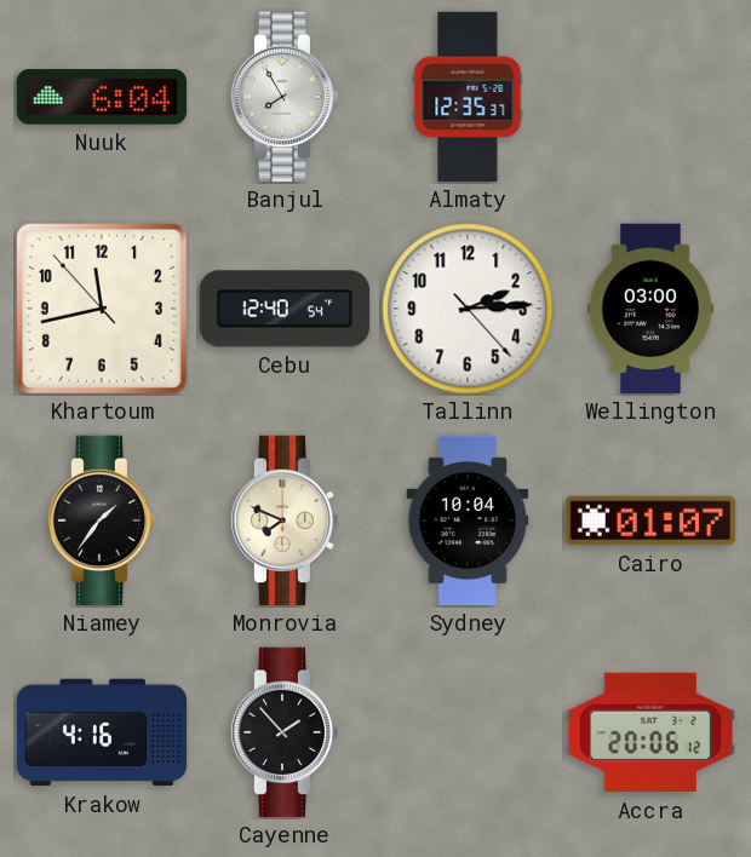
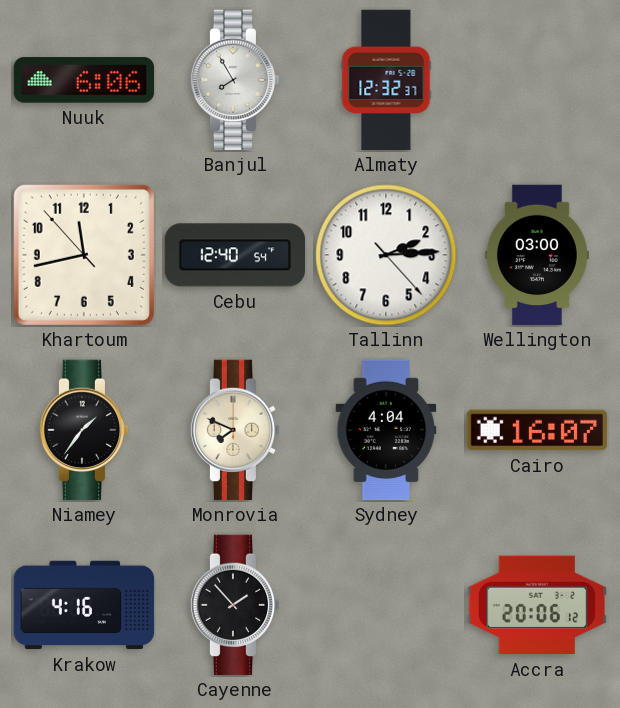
Nuuk: 6:04 -> 6:06 (84, 80)
Almaty: 12:35 -> 12:32 (386, 80)
Sydney: 10:04 -> 4:04 (386, 430)
Cairo: 01:07 -> 16:07 (537, 430)
